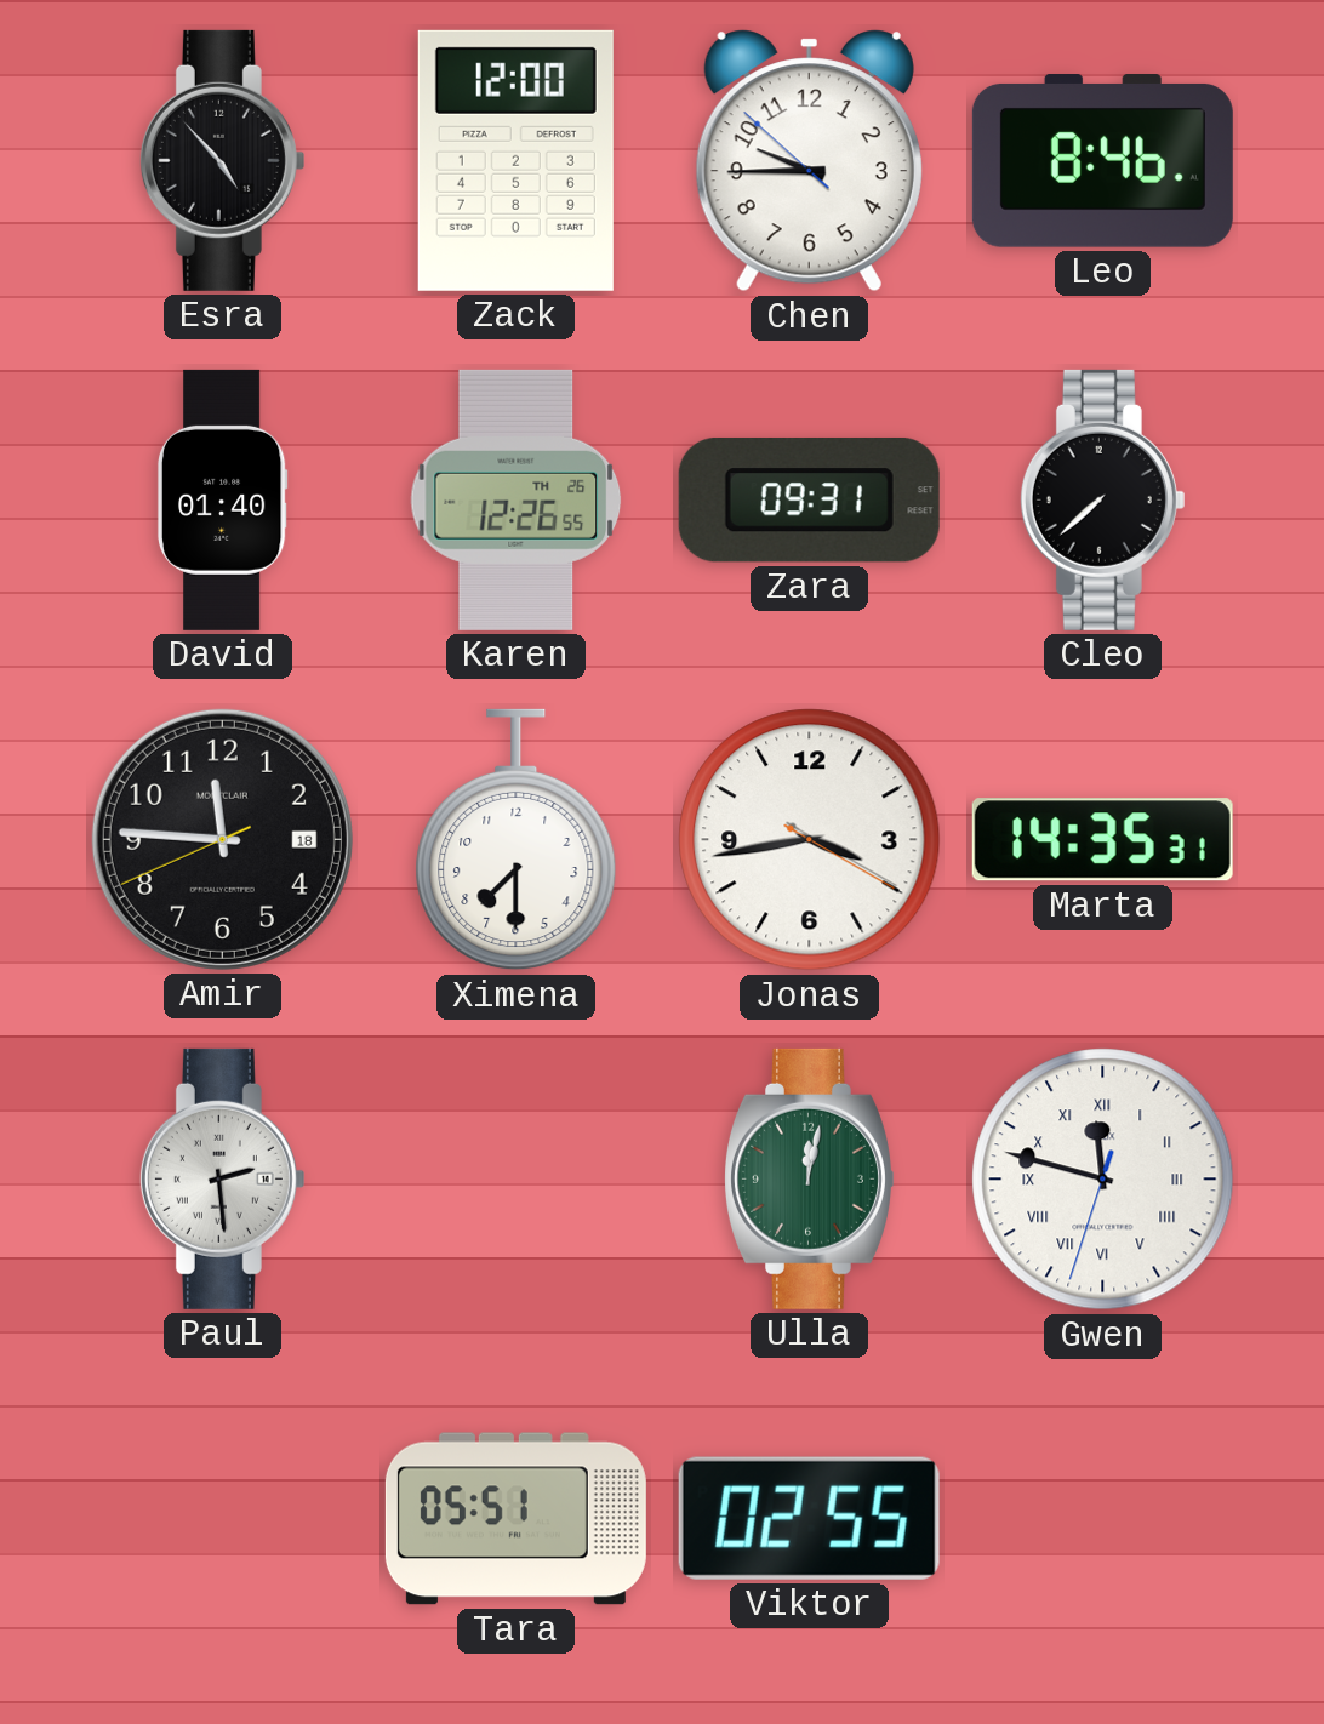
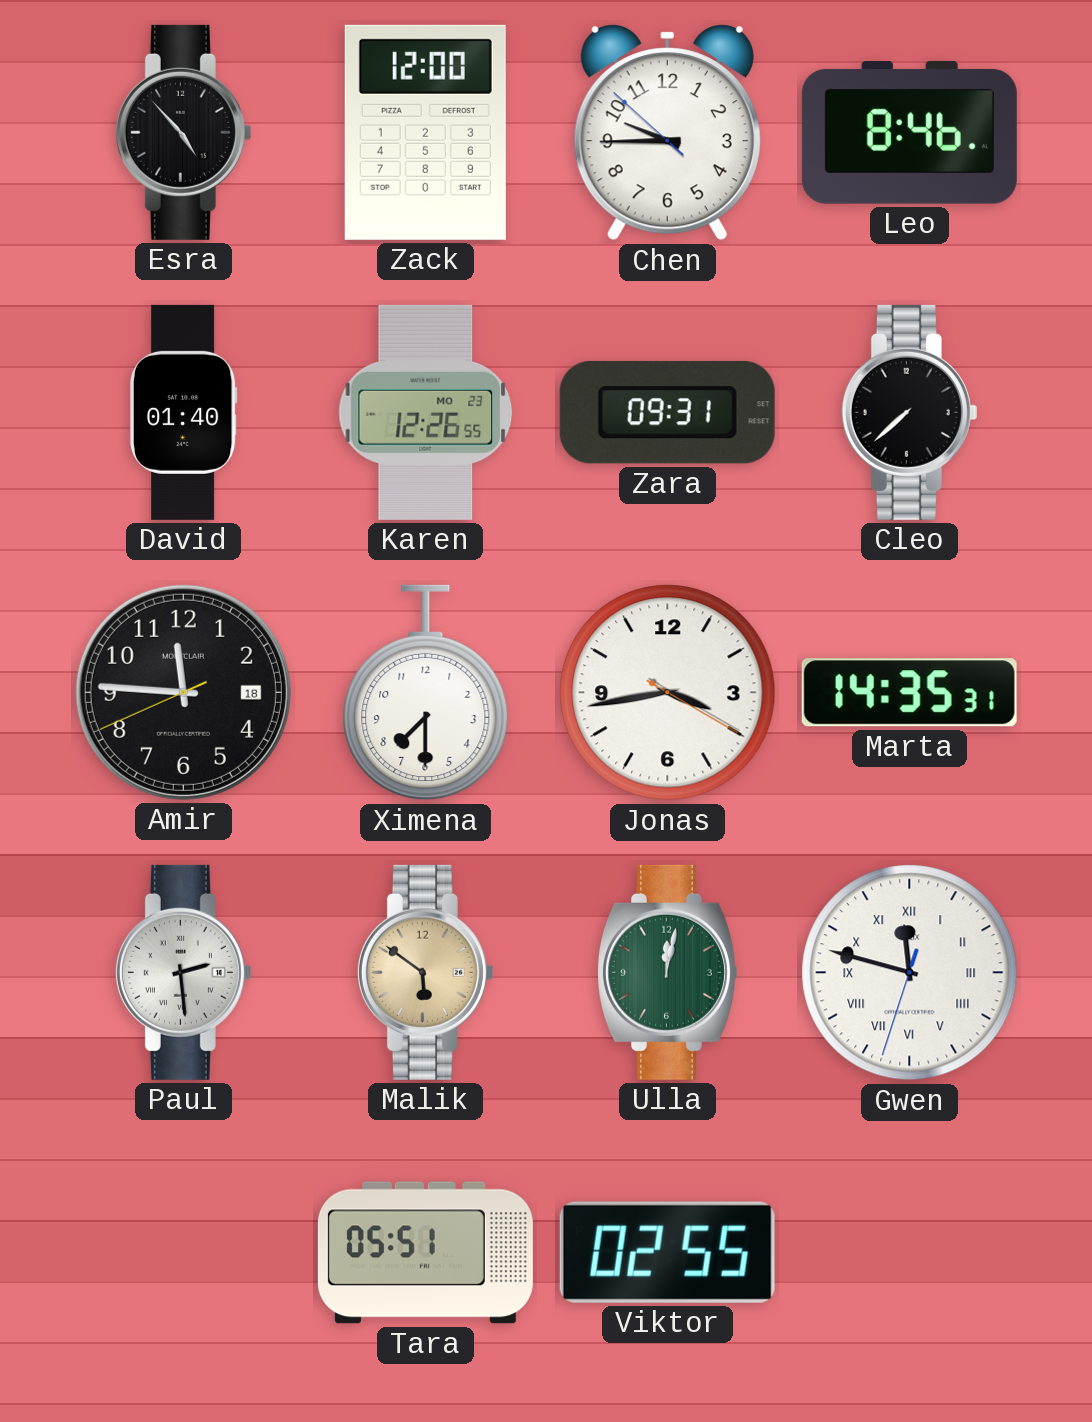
Karen date: TH 26 -> MO 23 (426, 412)
Malik: none -> 5:51 (425, 972)
